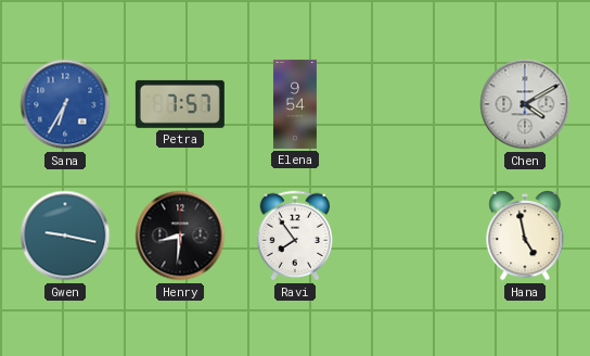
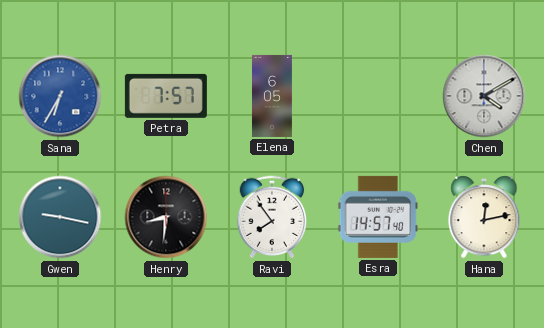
Elena: 9:54 -> 6:05 (272, 96)
Esra: none -> 14:57 (378, 217)
Hana: 4:58 -> 12:13 (484, 218)
